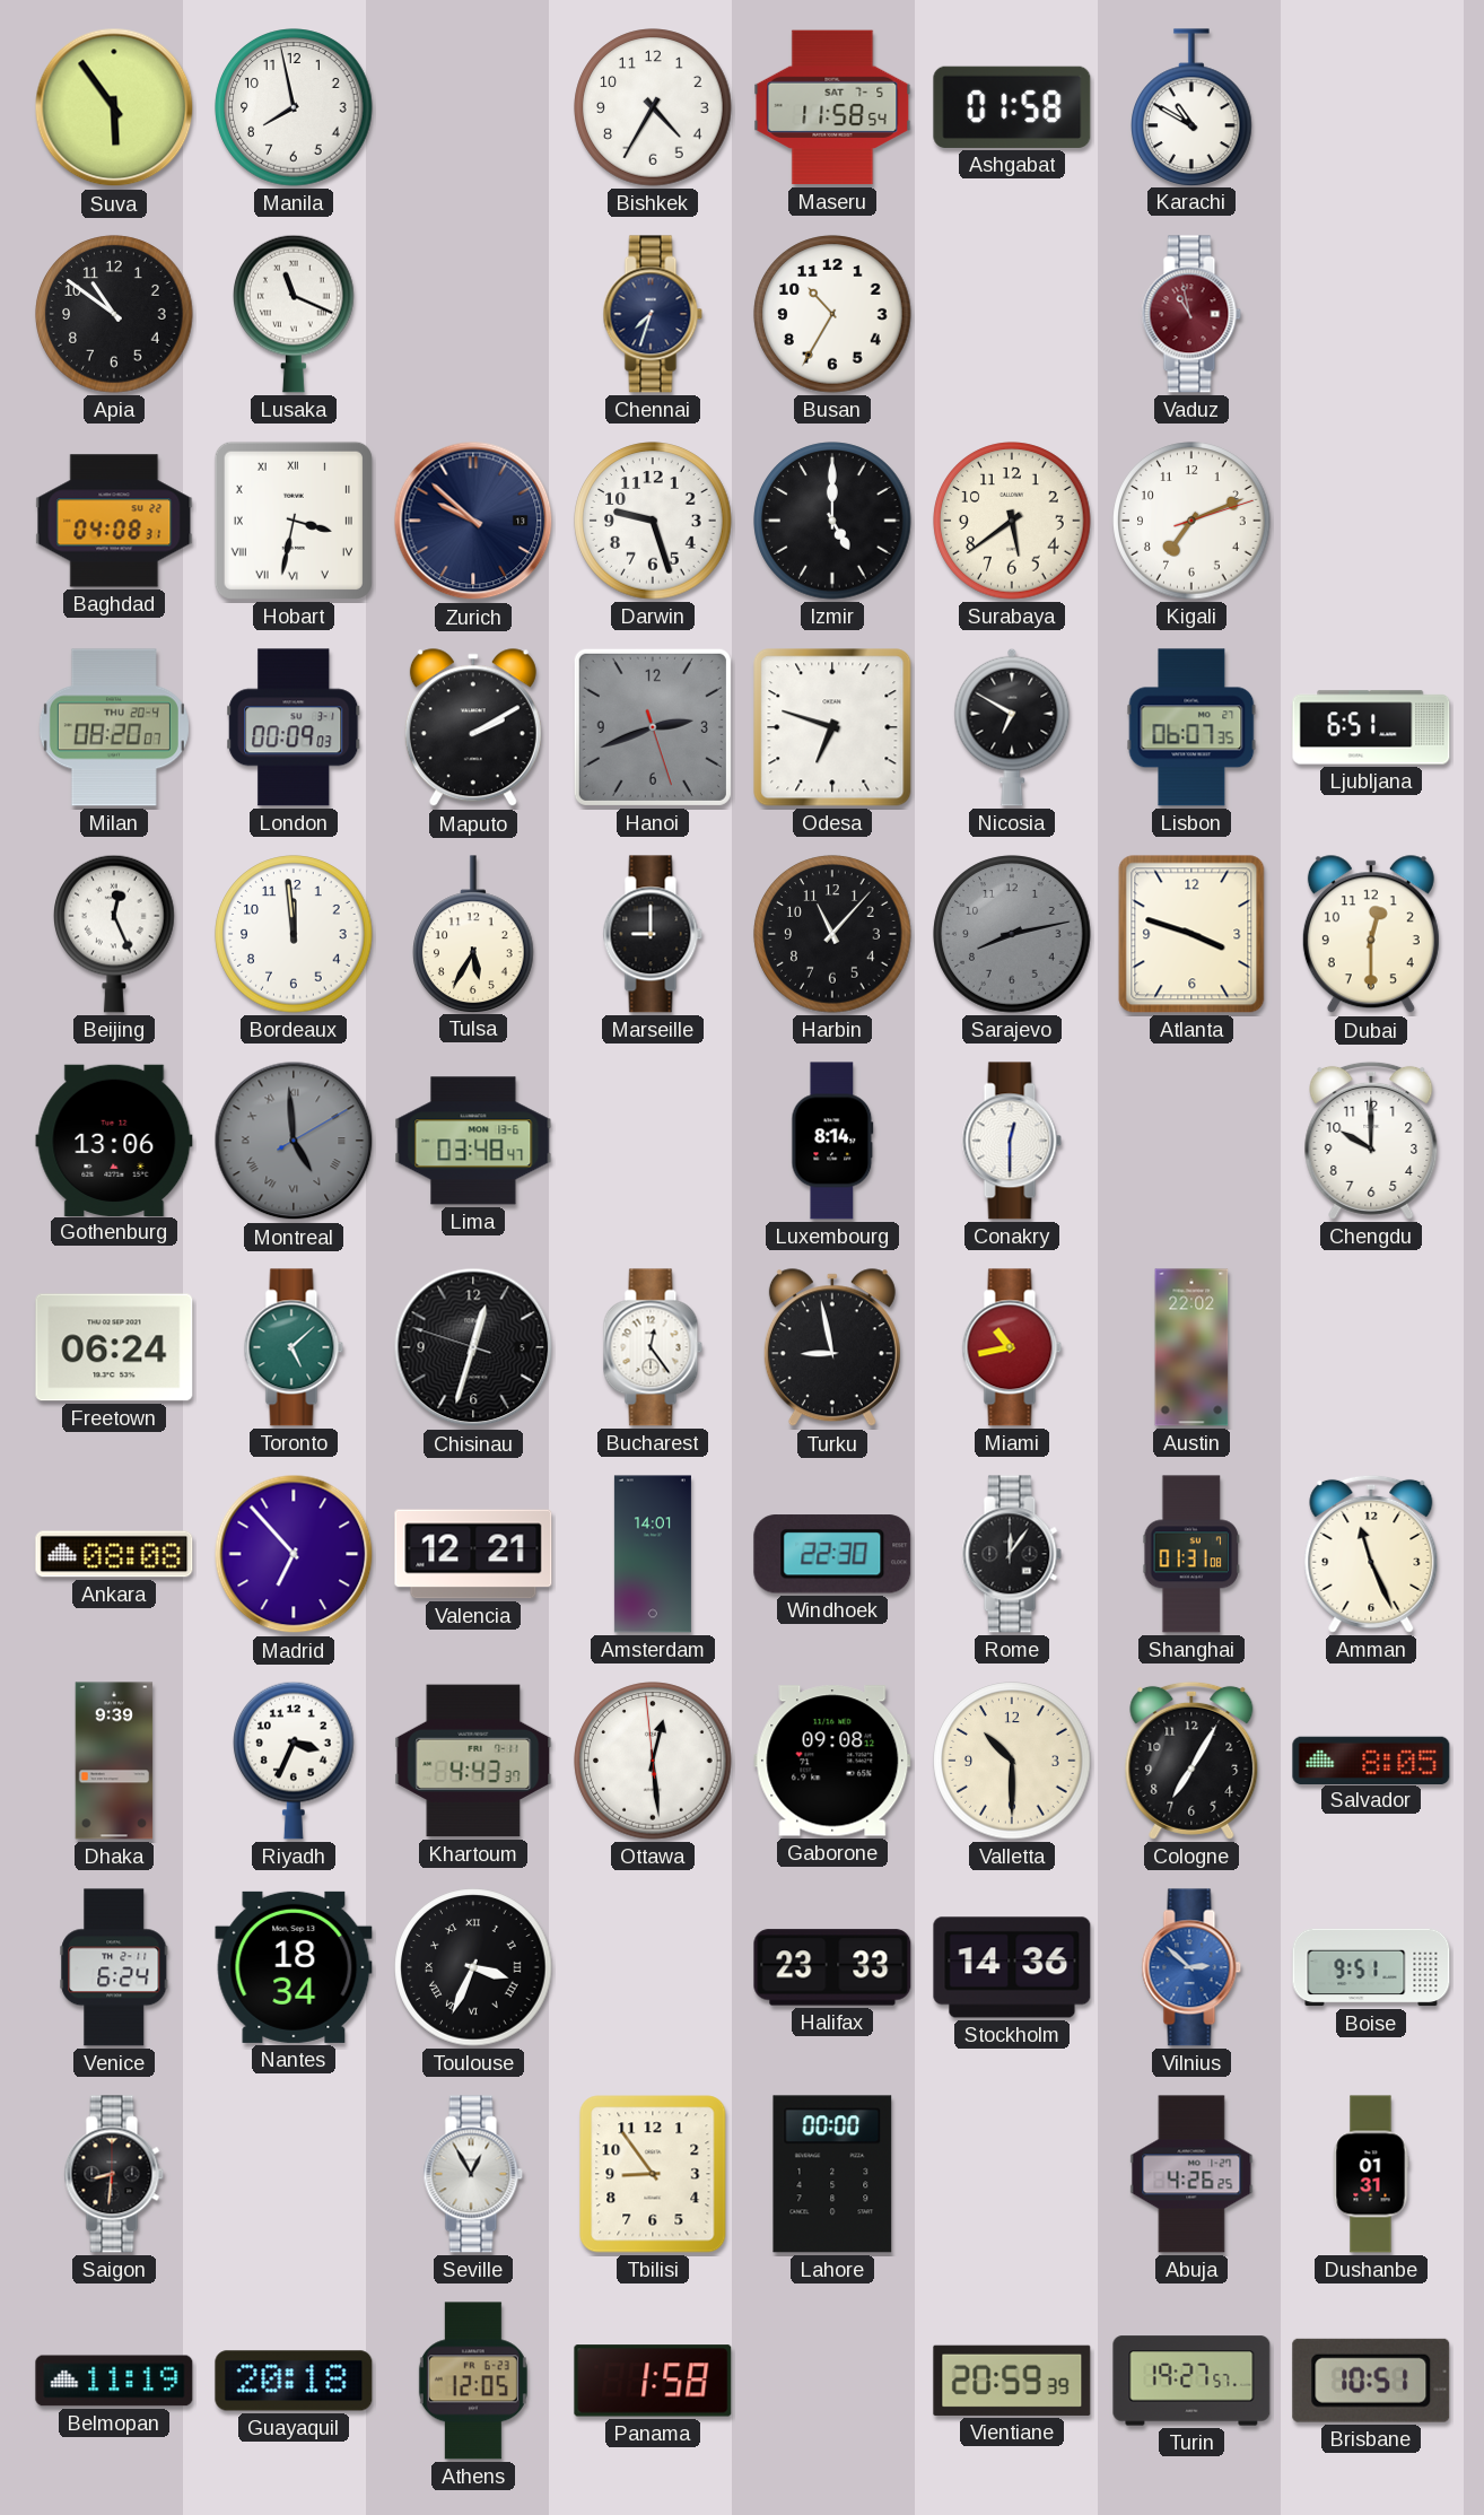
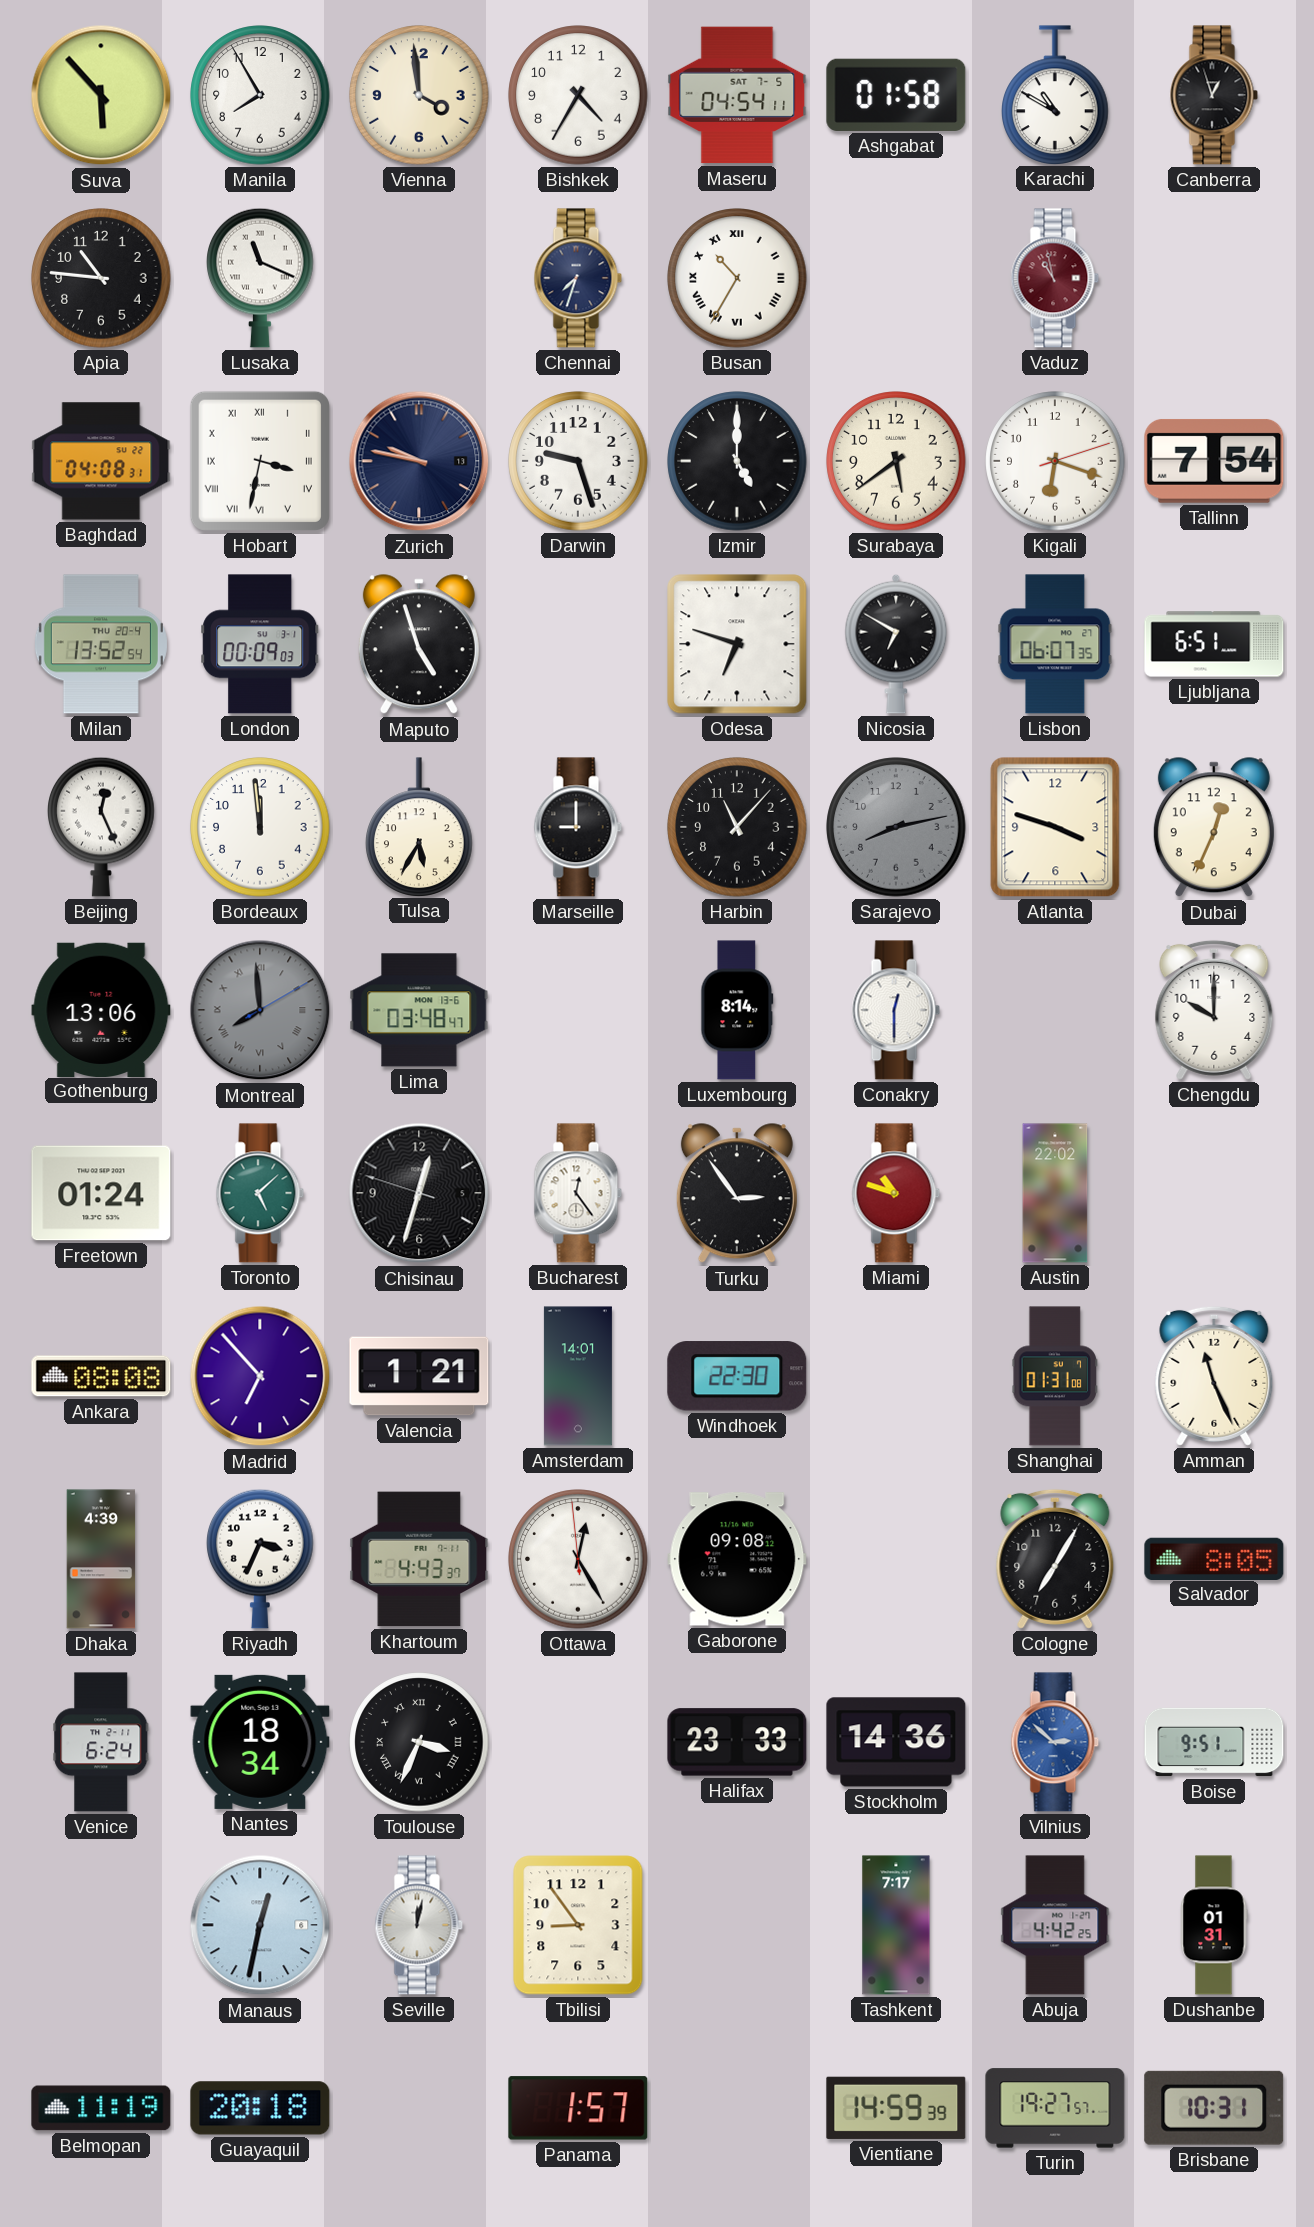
Suva: 5:54 -> 5:53 (101, 95)
Manila: 7:58 -> 7:55 (260, 95)
Vienna: none -> 3:59 (419, 95)
Maseru: 11:58 -> 04:54 (737, 95)
Canberra: none -> 12:57 (1214, 95)
Apia: 10:51 -> 10:46 (101, 278)
Busan numerals: Arabic -> Roman (737, 278)
Zurich: 9:52 -> 9:47 (419, 461)
Kigali: 7:11 -> 6:18 (1055, 461)
Tallinn: none -> 7:54 (1214, 461)
Milan: 08:20 -> 13:52 (101, 644)
Maputo: 2:10 -> 4:57 (419, 645)
Hanoi: 2:41 -> none (653, 727)
Dubai: 12:30 -> 12:34 (1214, 828)
Montreal: 4:59 -> 7:59 (260, 1010)
Freetown: 06:24 -> 01:24 (101, 1193)
Turku: 8:58 -> 2:54 (737, 1194)
Miami: 10:43 -> 10:48 (896, 1193)
Valencia: 12:21 -> 1:21 (419, 1376)
Rome: 12:06 -> none (1012, 1554)
Dhaka: 9:39 -> 4:39 (101, 1559)
Ottawa: 12:28 -> 12:24 (578, 1559)
Valletta: 10:30 -> none (1012, 1761)
Saigon: 8:31 -> none (114, 2174)
Manaus: none -> 12:32 (260, 1925)
Seville: 12:55 -> 12:02 (419, 1925)
Lahore: 00:00 -> none (832, 2174)
Tashkent: none -> 7:17 (896, 1925)
Abuja: 4:26 -> 4:42 (1055, 1925)
Athens: 12:05 -> none (473, 2381)
Panama: 1:58 -> 1:57 (578, 2108)
Vientiane: 20:59 -> 14:59 (896, 2108)
Brisbane: 10:51 -> 10:31 (1214, 2108)
